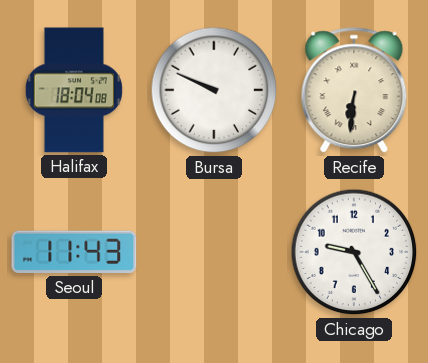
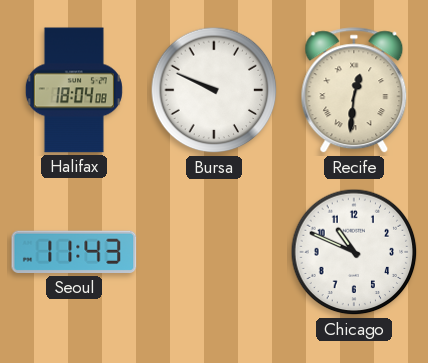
Recife: 6:31 -> 12:31 (354, 91)
Chicago: 9:25 -> 10:49 (354, 252)
